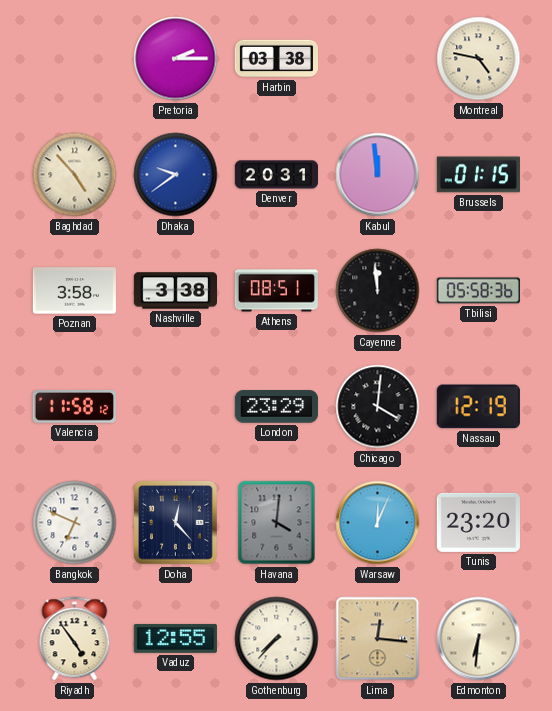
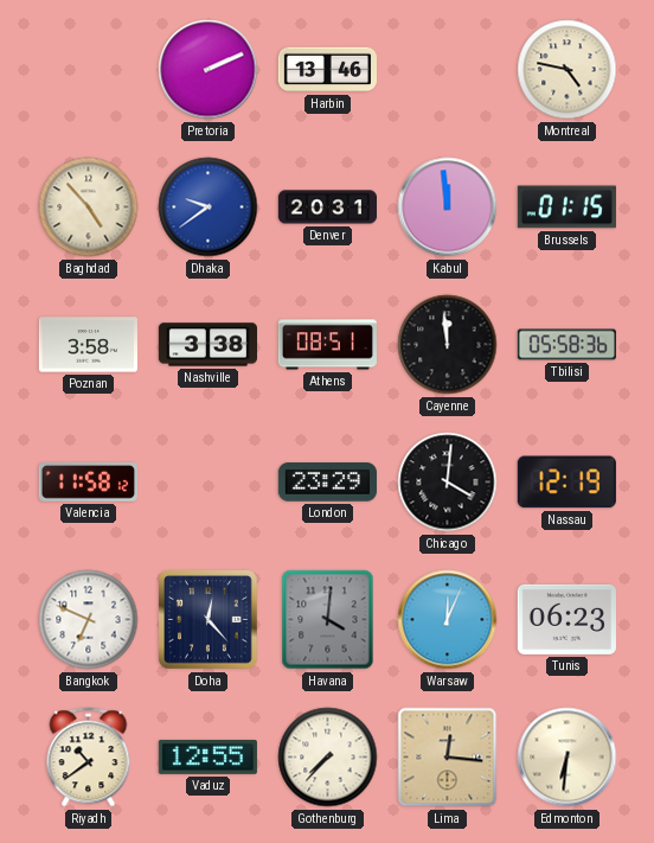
Pretoria: 2:15 -> 2:11 (209, 70)
Harbin: 03:38 -> 13:46 (327, 70)
Tunis: 23:20 -> 06:23 (566, 619)
Riyadh: 4:54 -> 10:39 (89, 758)
